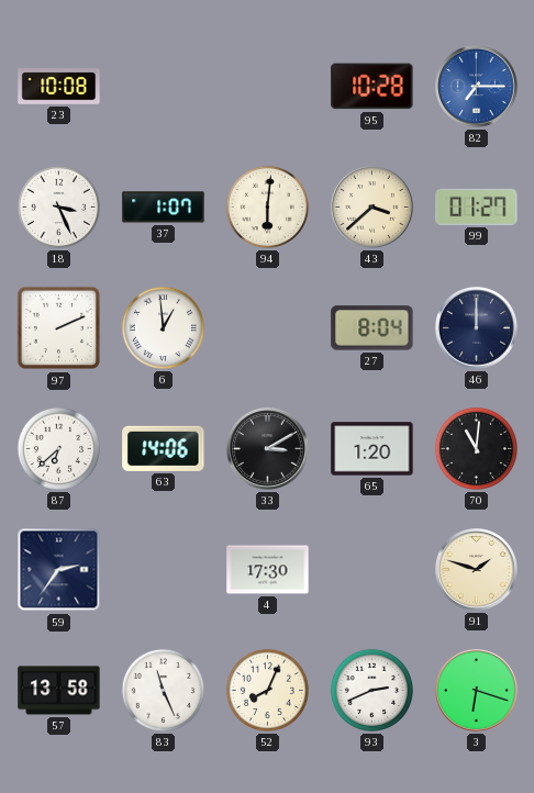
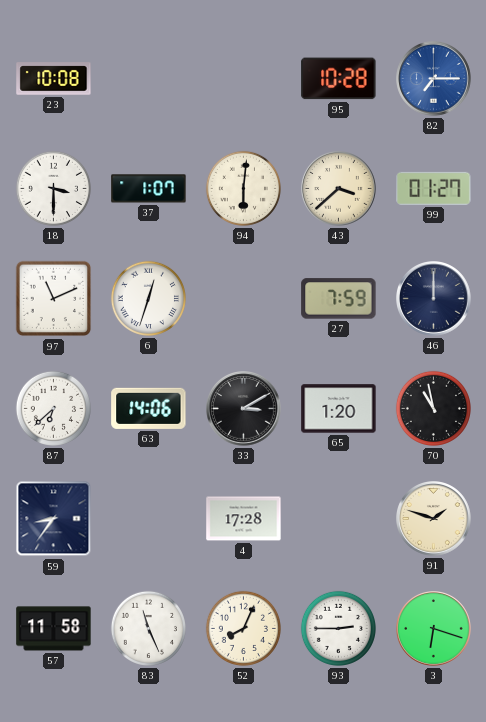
18: 3:26 -> 3:30 (53, 188)
97: 2:11 -> 11:11 (54, 299)
6: 12:59 -> 12:33 (148, 298)
27: 8:04 -> 7:59 (339, 299)
70: 11:01 -> 10:58 (433, 408)
59: 2:36 -> 8:36 (54, 519)
4: 17:30 -> 17:28 (244, 519)
57: 13:58 -> 11:58 (54, 629)
93: 2:41 -> 2:45 (338, 628)
